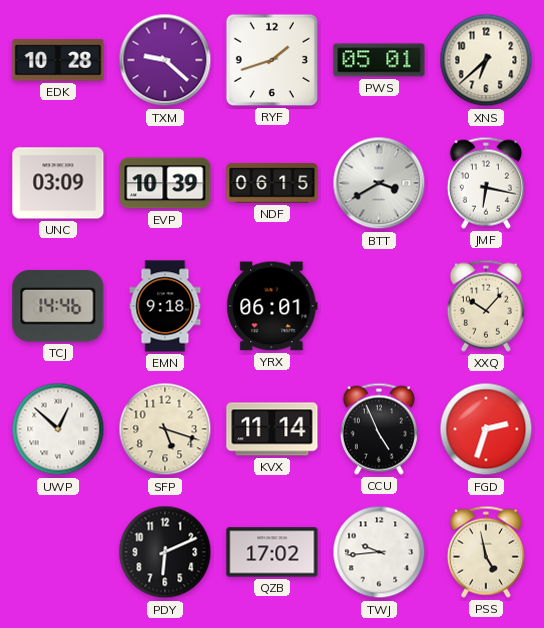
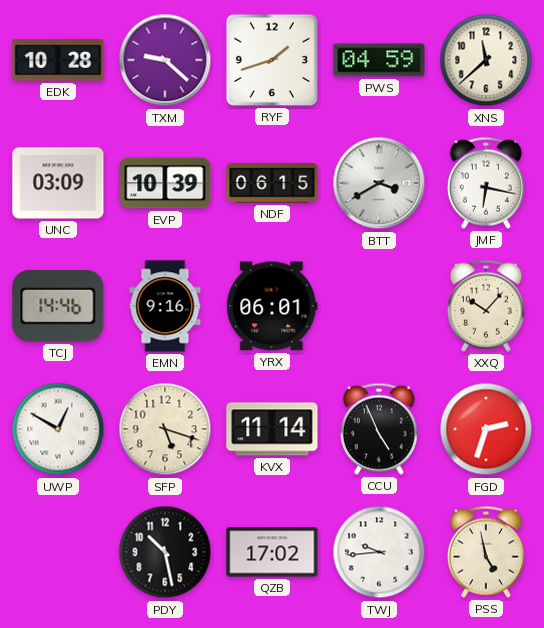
PWS: 05:01 -> 04:59 (379, 60)
XNS: 6:38 -> 11:38 (486, 60)
EMN: 9:18 -> 9:16 (165, 306)
UWP: 12:52 -> 12:50 (58, 429)
PDY: 6:11 -> 10:28 (165, 552)
